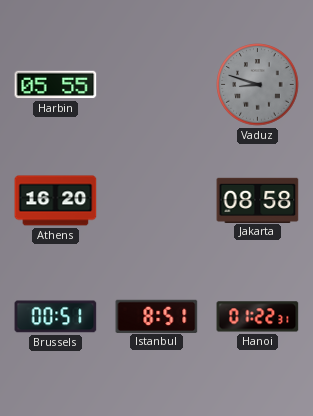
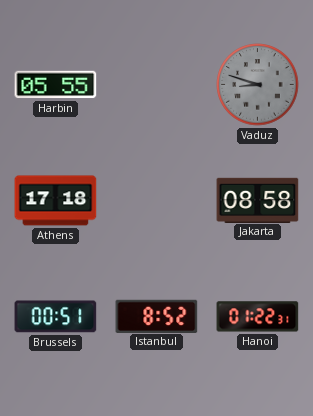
Athens: 16:20 -> 17:18 (56, 201)
Istanbul: 8:51 -> 8:52 (157, 316)
